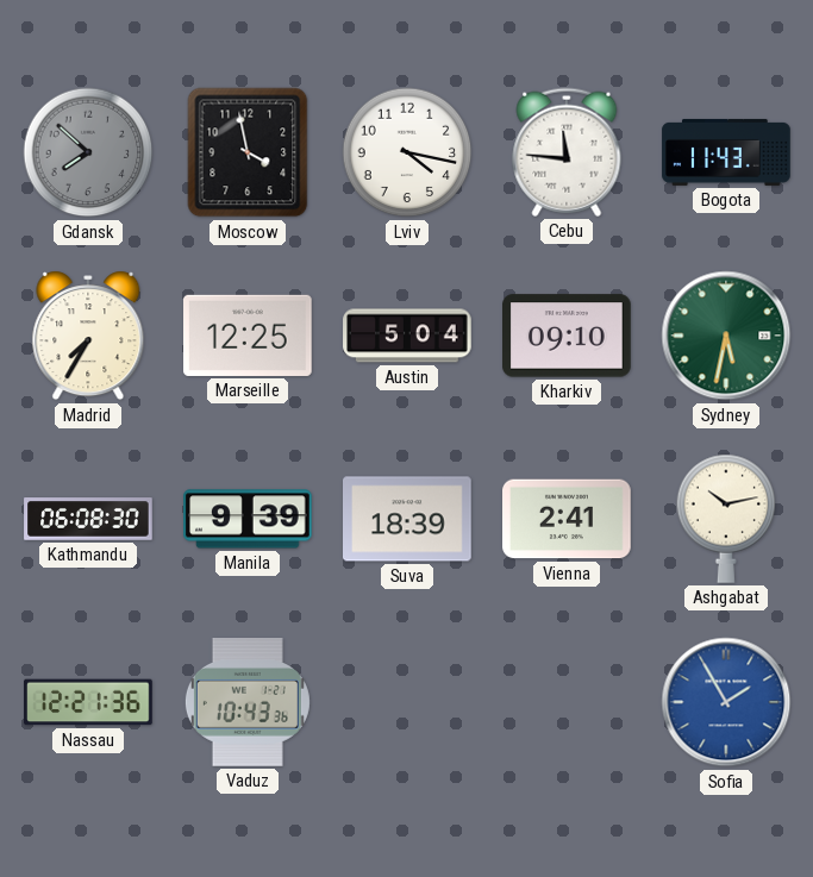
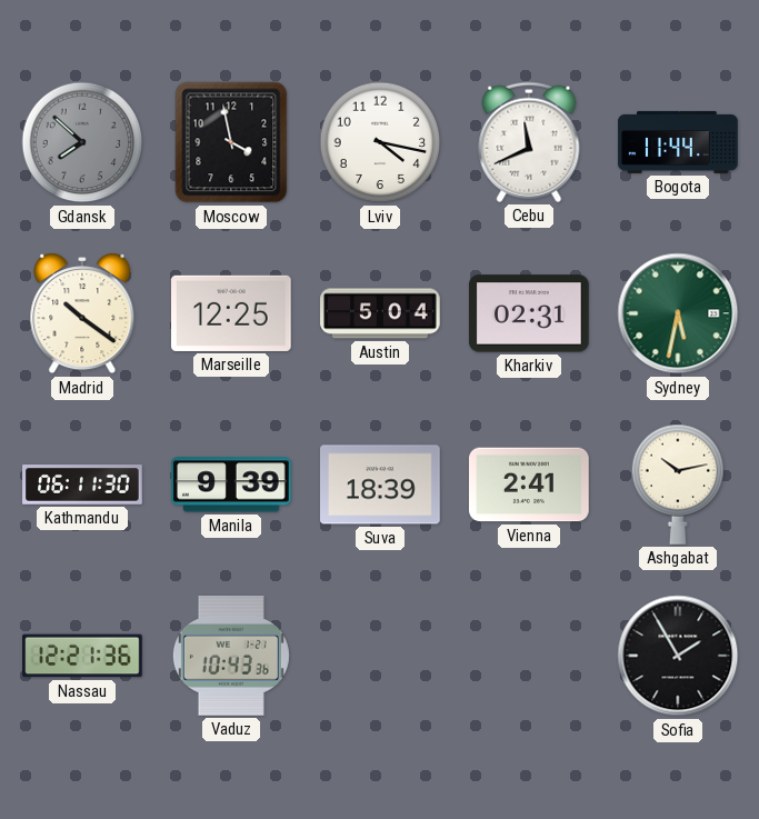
Cebu: 11:46 -> 11:41 (529, 142)
Bogota: 11:43 -> 11:44 (678, 142)
Madrid: 7:35 -> 10:21 (82, 313)
Kharkiv: 09:10 -> 02:31 (530, 313)
Kathmandu: 06:08 -> 06:11 (82, 485)
Sofia dial: blue -> black (678, 656)
